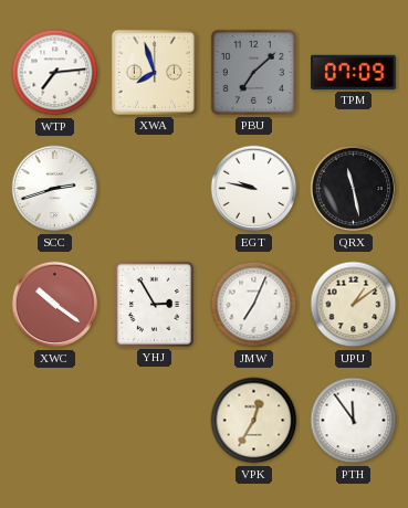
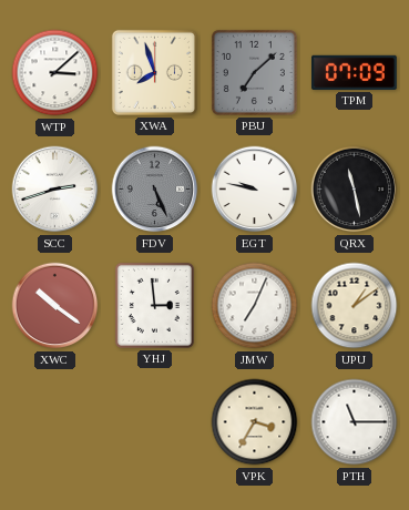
WTP: 7:14 -> 3:08 (55, 73)
FDV: none -> 5:26 (155, 190)
YHJ: 2:55 -> 2:59 (154, 305)
VPK: 12:35 -> 3:35 (255, 422)
PTH: 11:54 -> 11:15 (355, 422)
